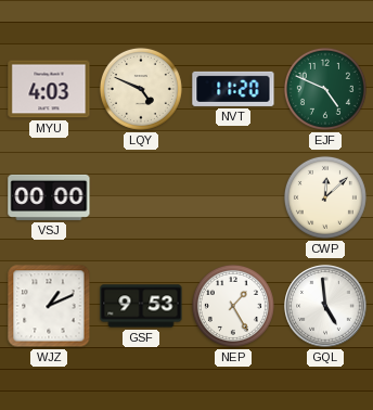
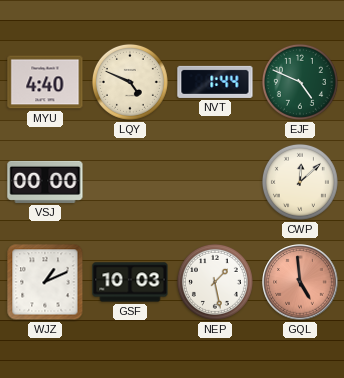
MYU: 4:03 -> 4:40 (45, 82)
NVT: 11:20 -> 1:44 (215, 82)
GSF: 9:53 -> 10:03 (130, 282)
NEP: 1:25 -> 1:28 (215, 282)
GQL dial: white -> salmon (300, 282)
